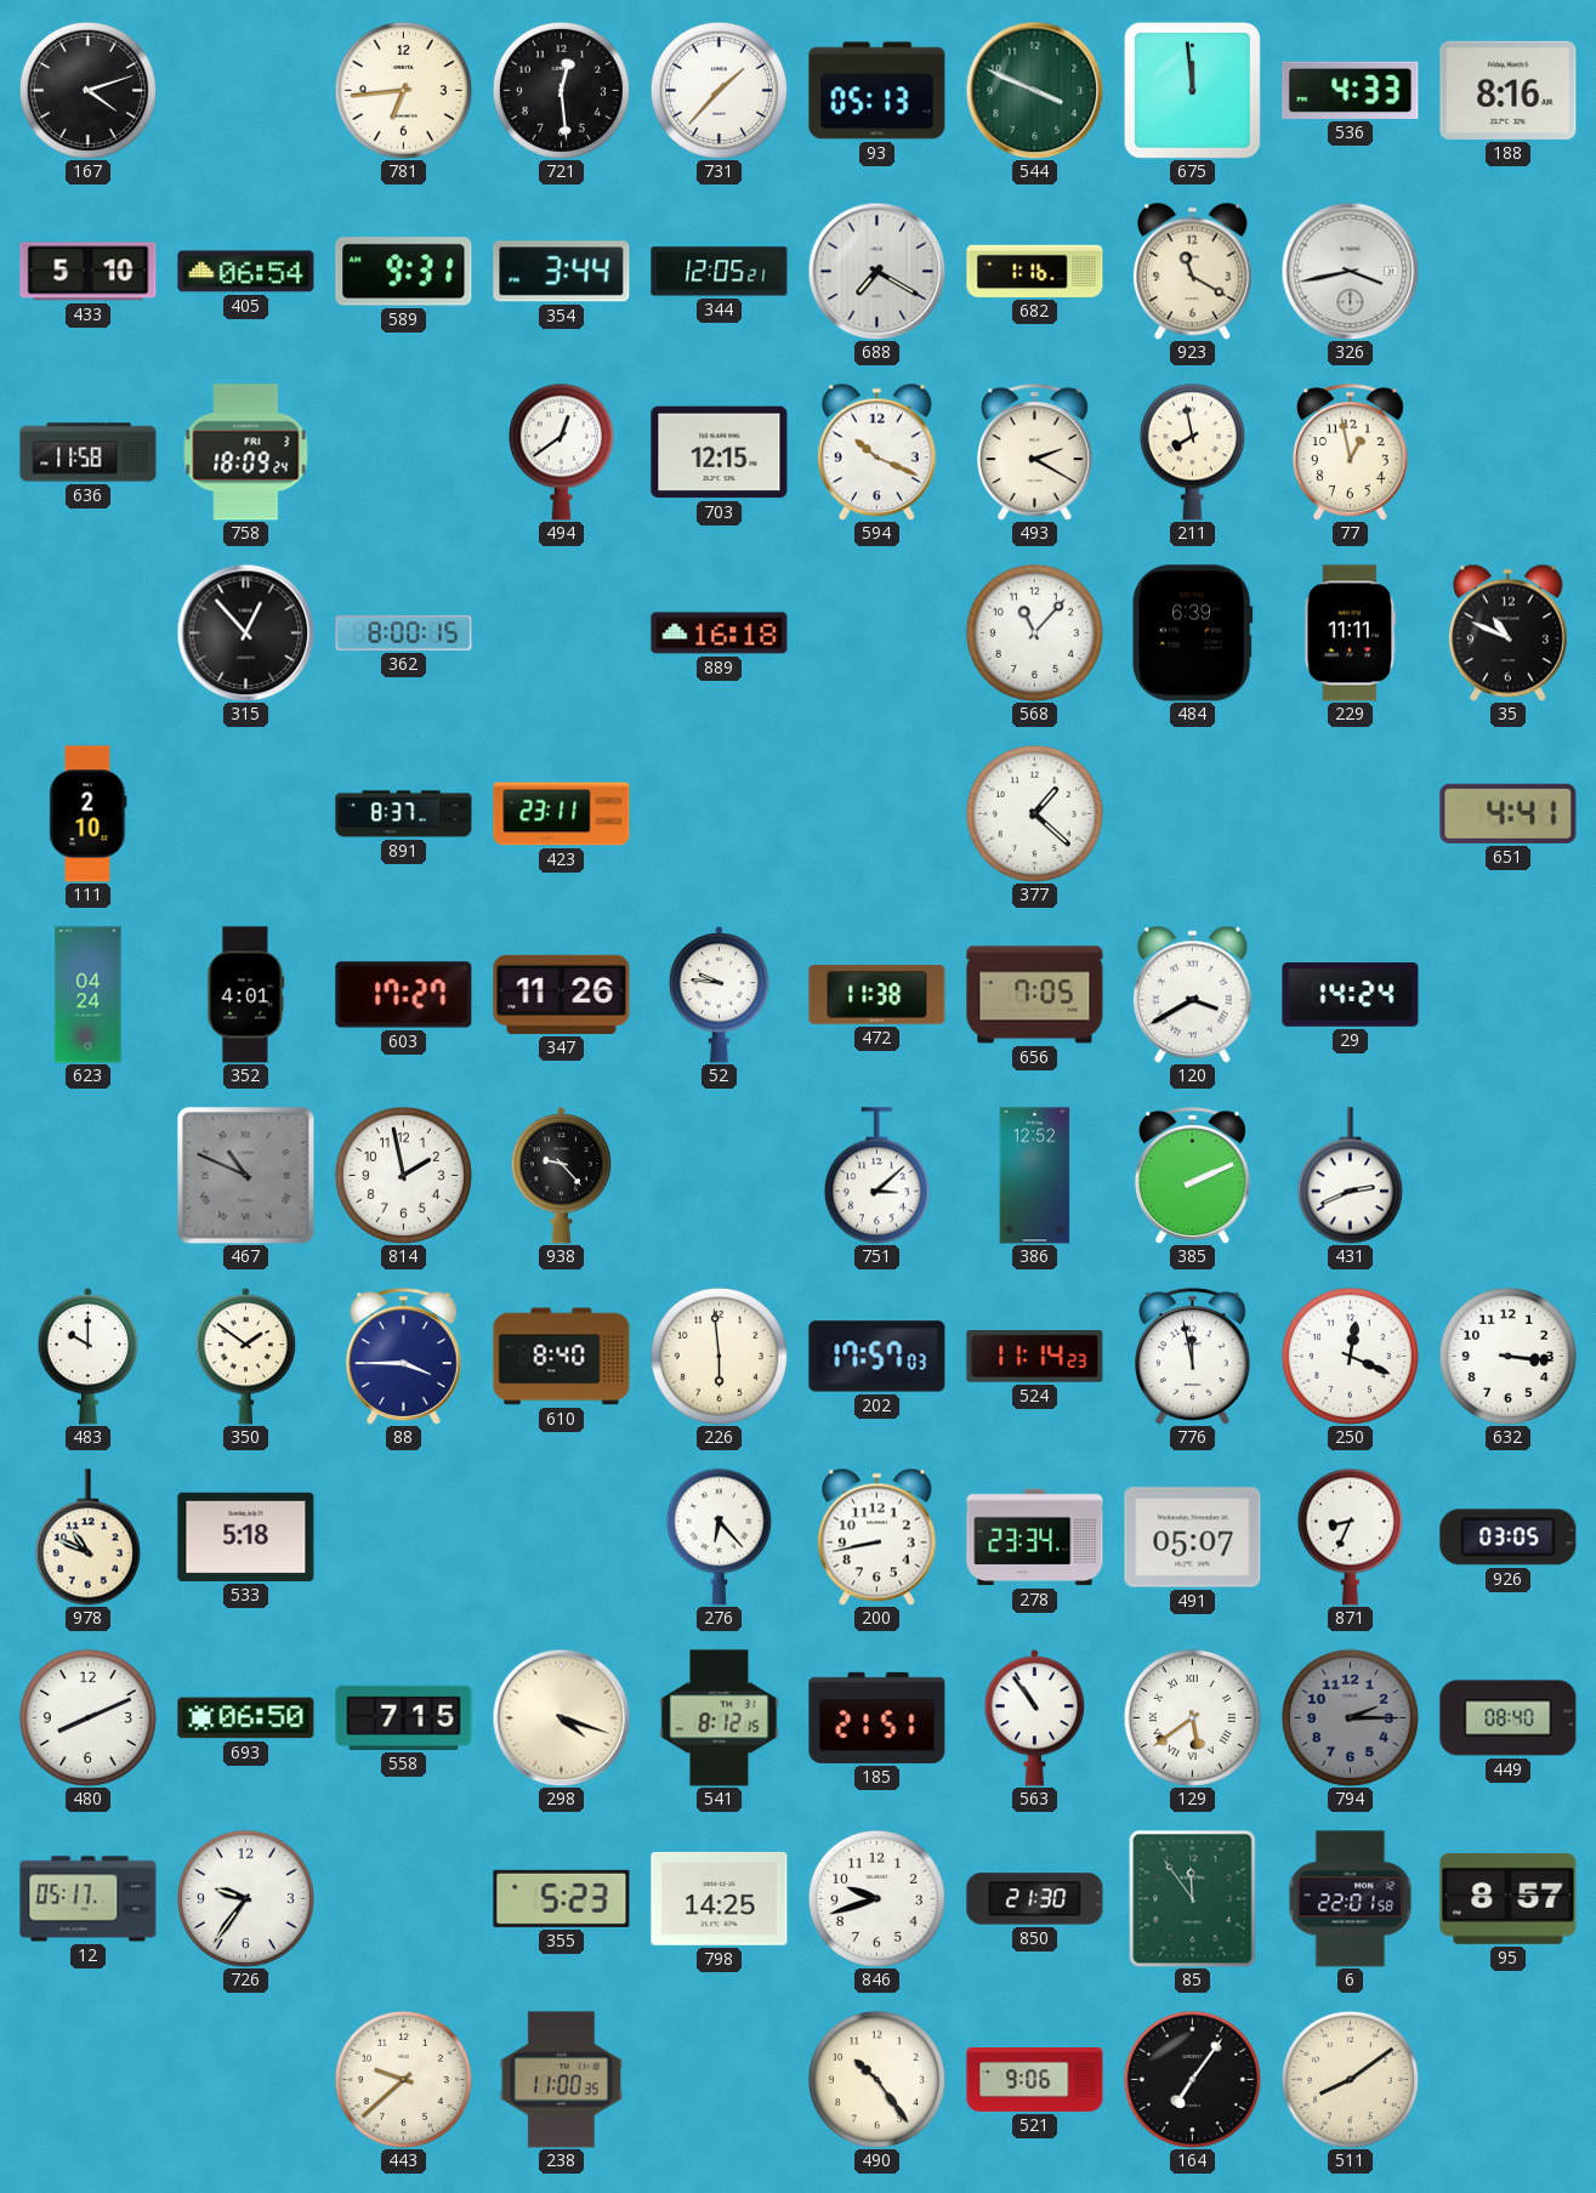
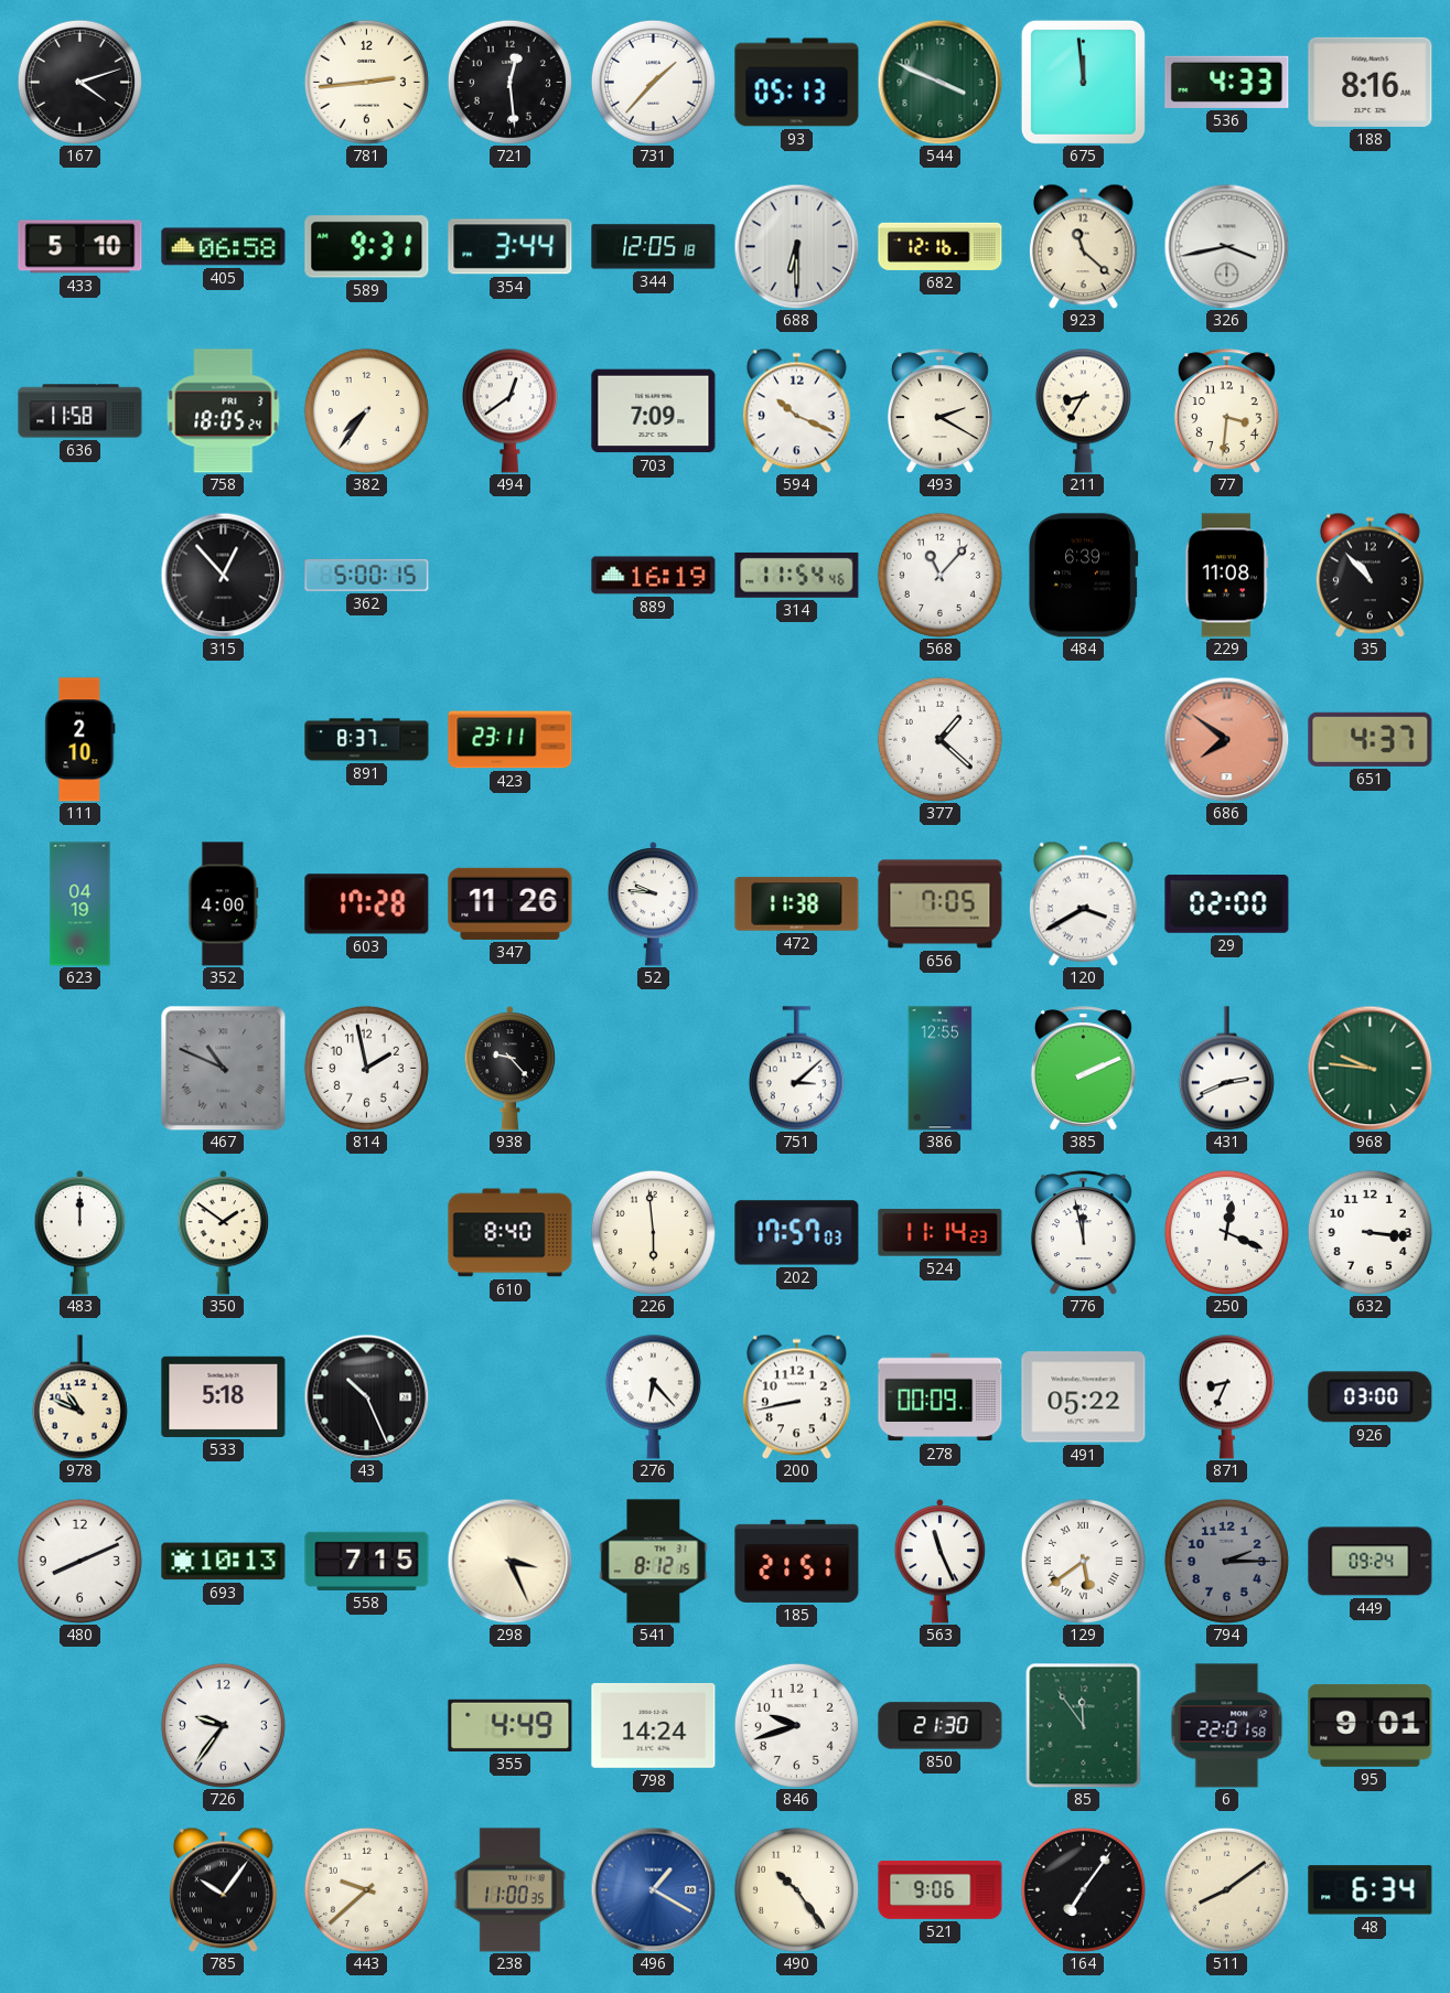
781: 6:44 -> 2:44 (366, 82)
405: 06:54 -> 06:58 (224, 247)
344: 12:05:21 -> 12:05:18 (654, 247)
688: 7:20 -> 6:30 (796, 246)
682: 1:16 -> 12:16 (941, 246)
923: 11:20 -> 11:22 (1083, 246)
758: 18:09 -> 18:05 (224, 411)
382: none -> 7:36 (366, 410)
703: 12:15 -> 7:09 (654, 411)
211: 7:58 -> 8:35 (1083, 410)
77: 12:58 -> 3:31 (1226, 411)
362: 8:00 -> 5:00 (367, 575)
889: 16:18 -> 16:19 (654, 576)
314: none -> 11:54 (797, 575)
229: 11:11 -> 11:08 (1227, 576)
35: 10:49 -> 10:53 (1370, 575)
686: none -> 7:51 (1226, 739)
651: 4:41 -> 4:37 (1371, 739)
623: 04:24 -> 04:19 (80, 904)
352: 4:01 -> 4:00 (224, 904)
603: 17:27 -> 17:28 (367, 904)
29: 14:24 -> 02:00 (1227, 904)
386: 12:52 -> 12:55 (941, 1069)
968: none -> 9:46 (1370, 1068)
483: 10:00 -> 12:00 (80, 1233)
88: 3:45 -> none (403, 1357)
43: none -> 10:26 (366, 1396)
278: 23:34 -> 00:09 (941, 1397)
491: 05:07 -> 05:22 (1084, 1397)
926: 03:05 -> 03:00 (1371, 1397)
693: 06:50 -> 10:13 (224, 1562)
298: 4:18 -> 3:26 (509, 1561)
563: 10:54 -> 11:26 (941, 1562)
449: 08:40 -> 09:24 (1371, 1562)
12: 05:17 -> none (89, 1899)
355: 5:23 -> 4:49 (511, 1725)
798: 14:25 -> 14:24 (654, 1725)
95: 8:57 -> 9:01 (1371, 1726)
785: none -> 10:06 (223, 1889)
496: none -> 1:20 (653, 1889)
48: none -> 6:34 (1371, 1890)
